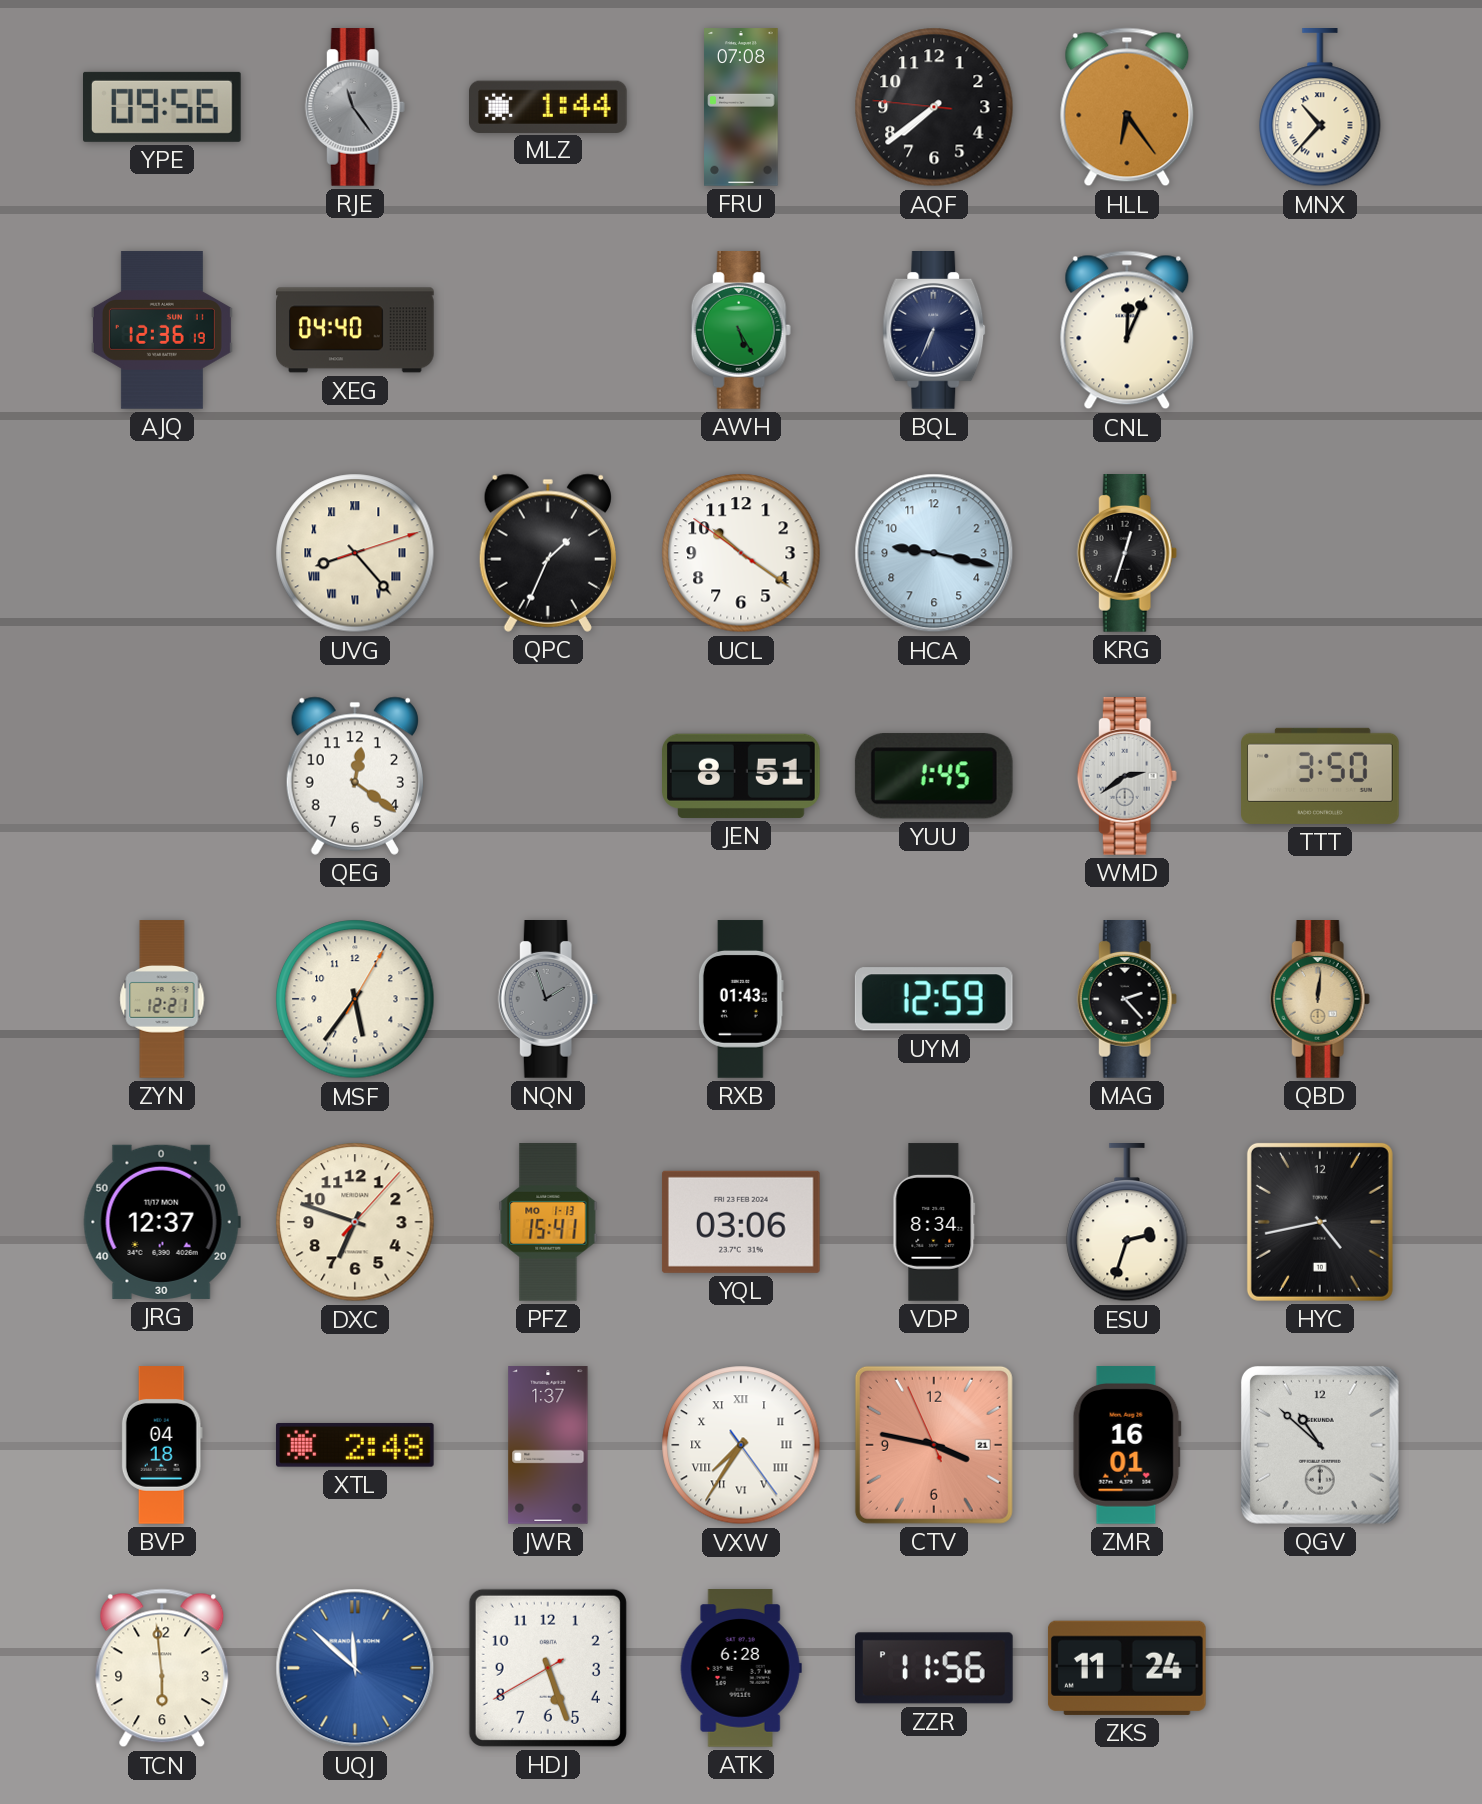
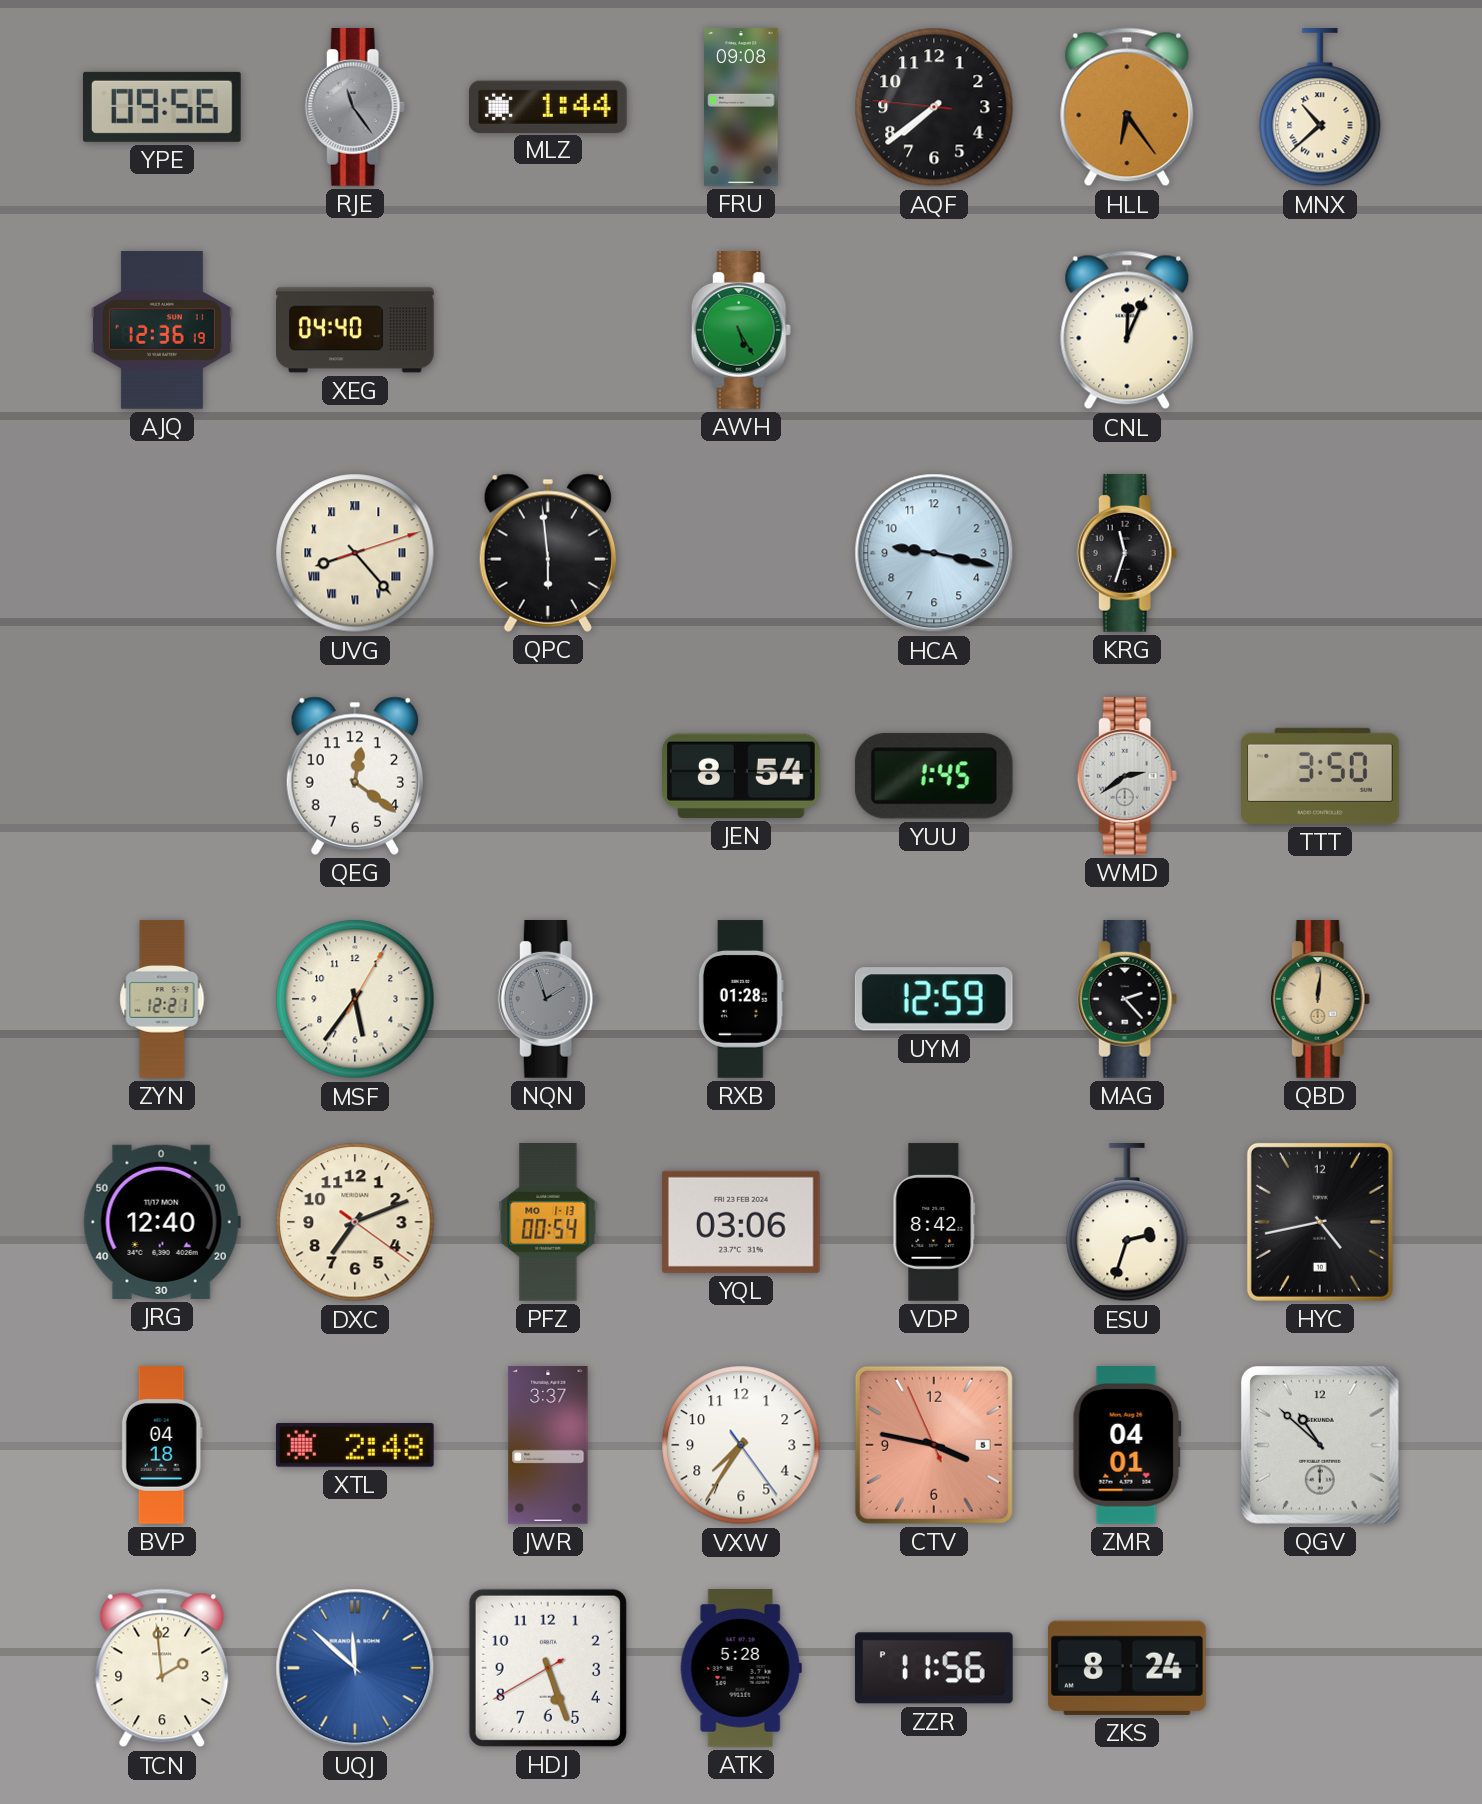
FRU: 07:08 -> 09:08 (741, 107)
MNX: 10:37 -> 10:38 (1320, 108)
BQL: 6:34 -> none (934, 331)
QPC: 1:34 -> 5:59 (548, 553)
UCL: 10:20 -> none (741, 553)
KRG: 12:33 -> 11:33 (1127, 554)
JEN: 8:51 -> 8:54 (742, 776)
RXB: 01:43 -> 01:28 (741, 999)
JRG: 12:37 -> 12:40 (162, 1222)
DXC: 6:48 -> 7:11 (355, 1222)
PFZ: 15:41 -> 00:54 (548, 1222)
VDP: 8:34 -> 8:42 (934, 1222)
JWR: 1:37 -> 3:37 (548, 1445)
VXW numerals: Roman -> Arabic (741, 1445)
CTV date: 21 -> 5 (934, 1445)
ZMR: 16:01 -> 04:01 (1127, 1446)
TCN: 5:59 -> 1:59 (162, 1668)
ATK: 6:28 -> 5:28 (741, 1668)
ZKS: 11:24 -> 8:24 (1127, 1668)
